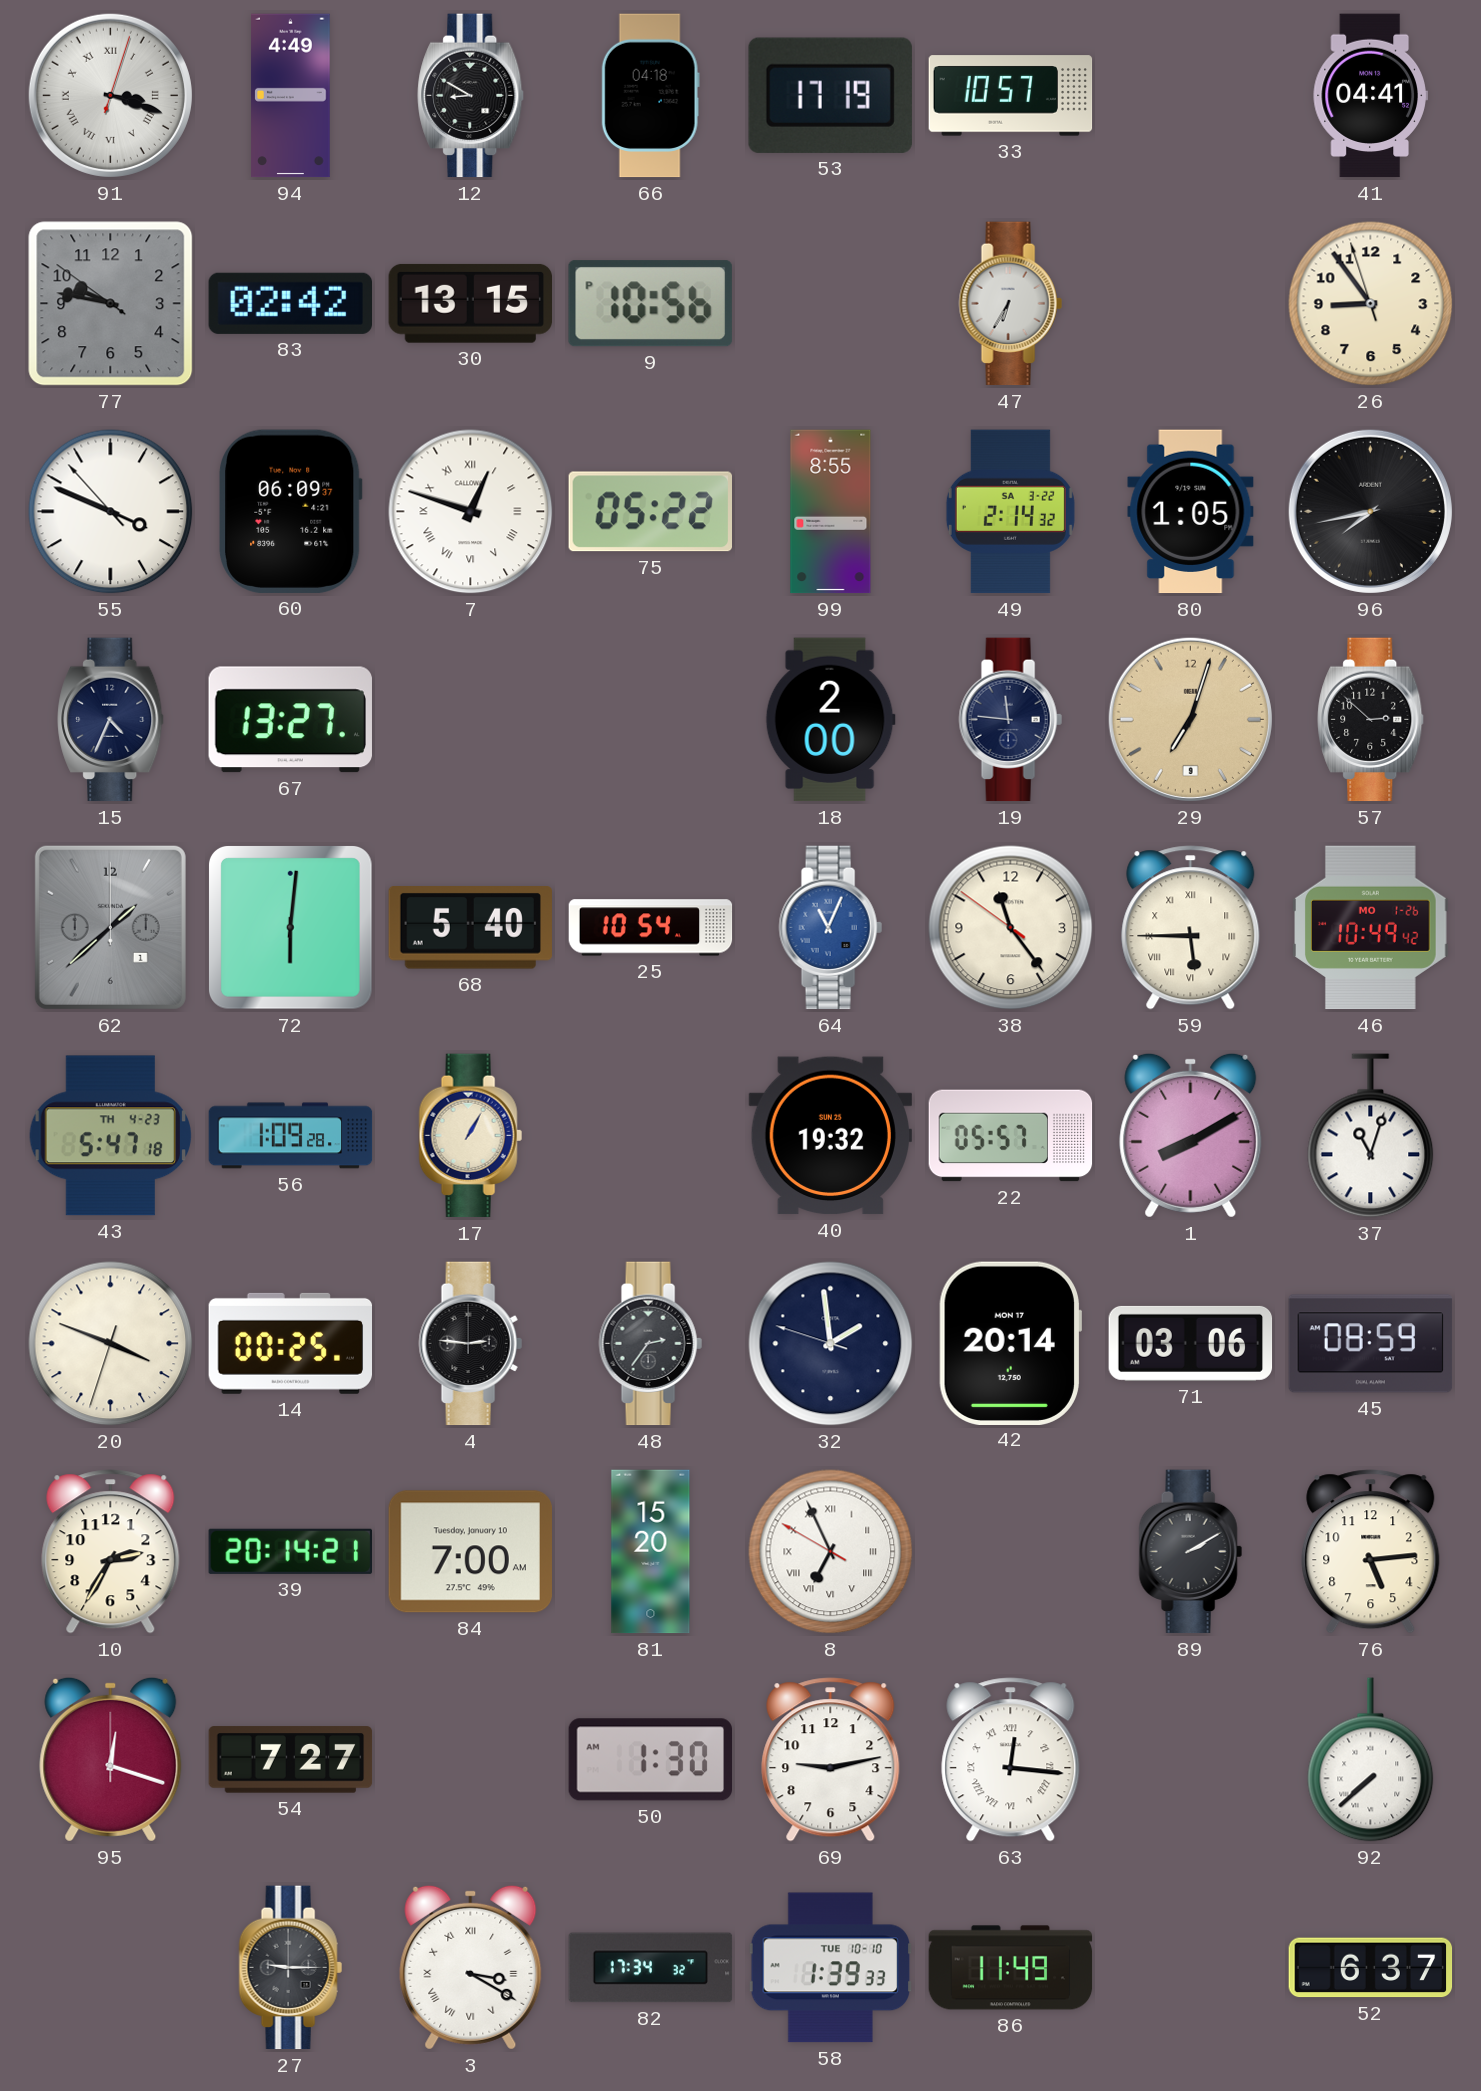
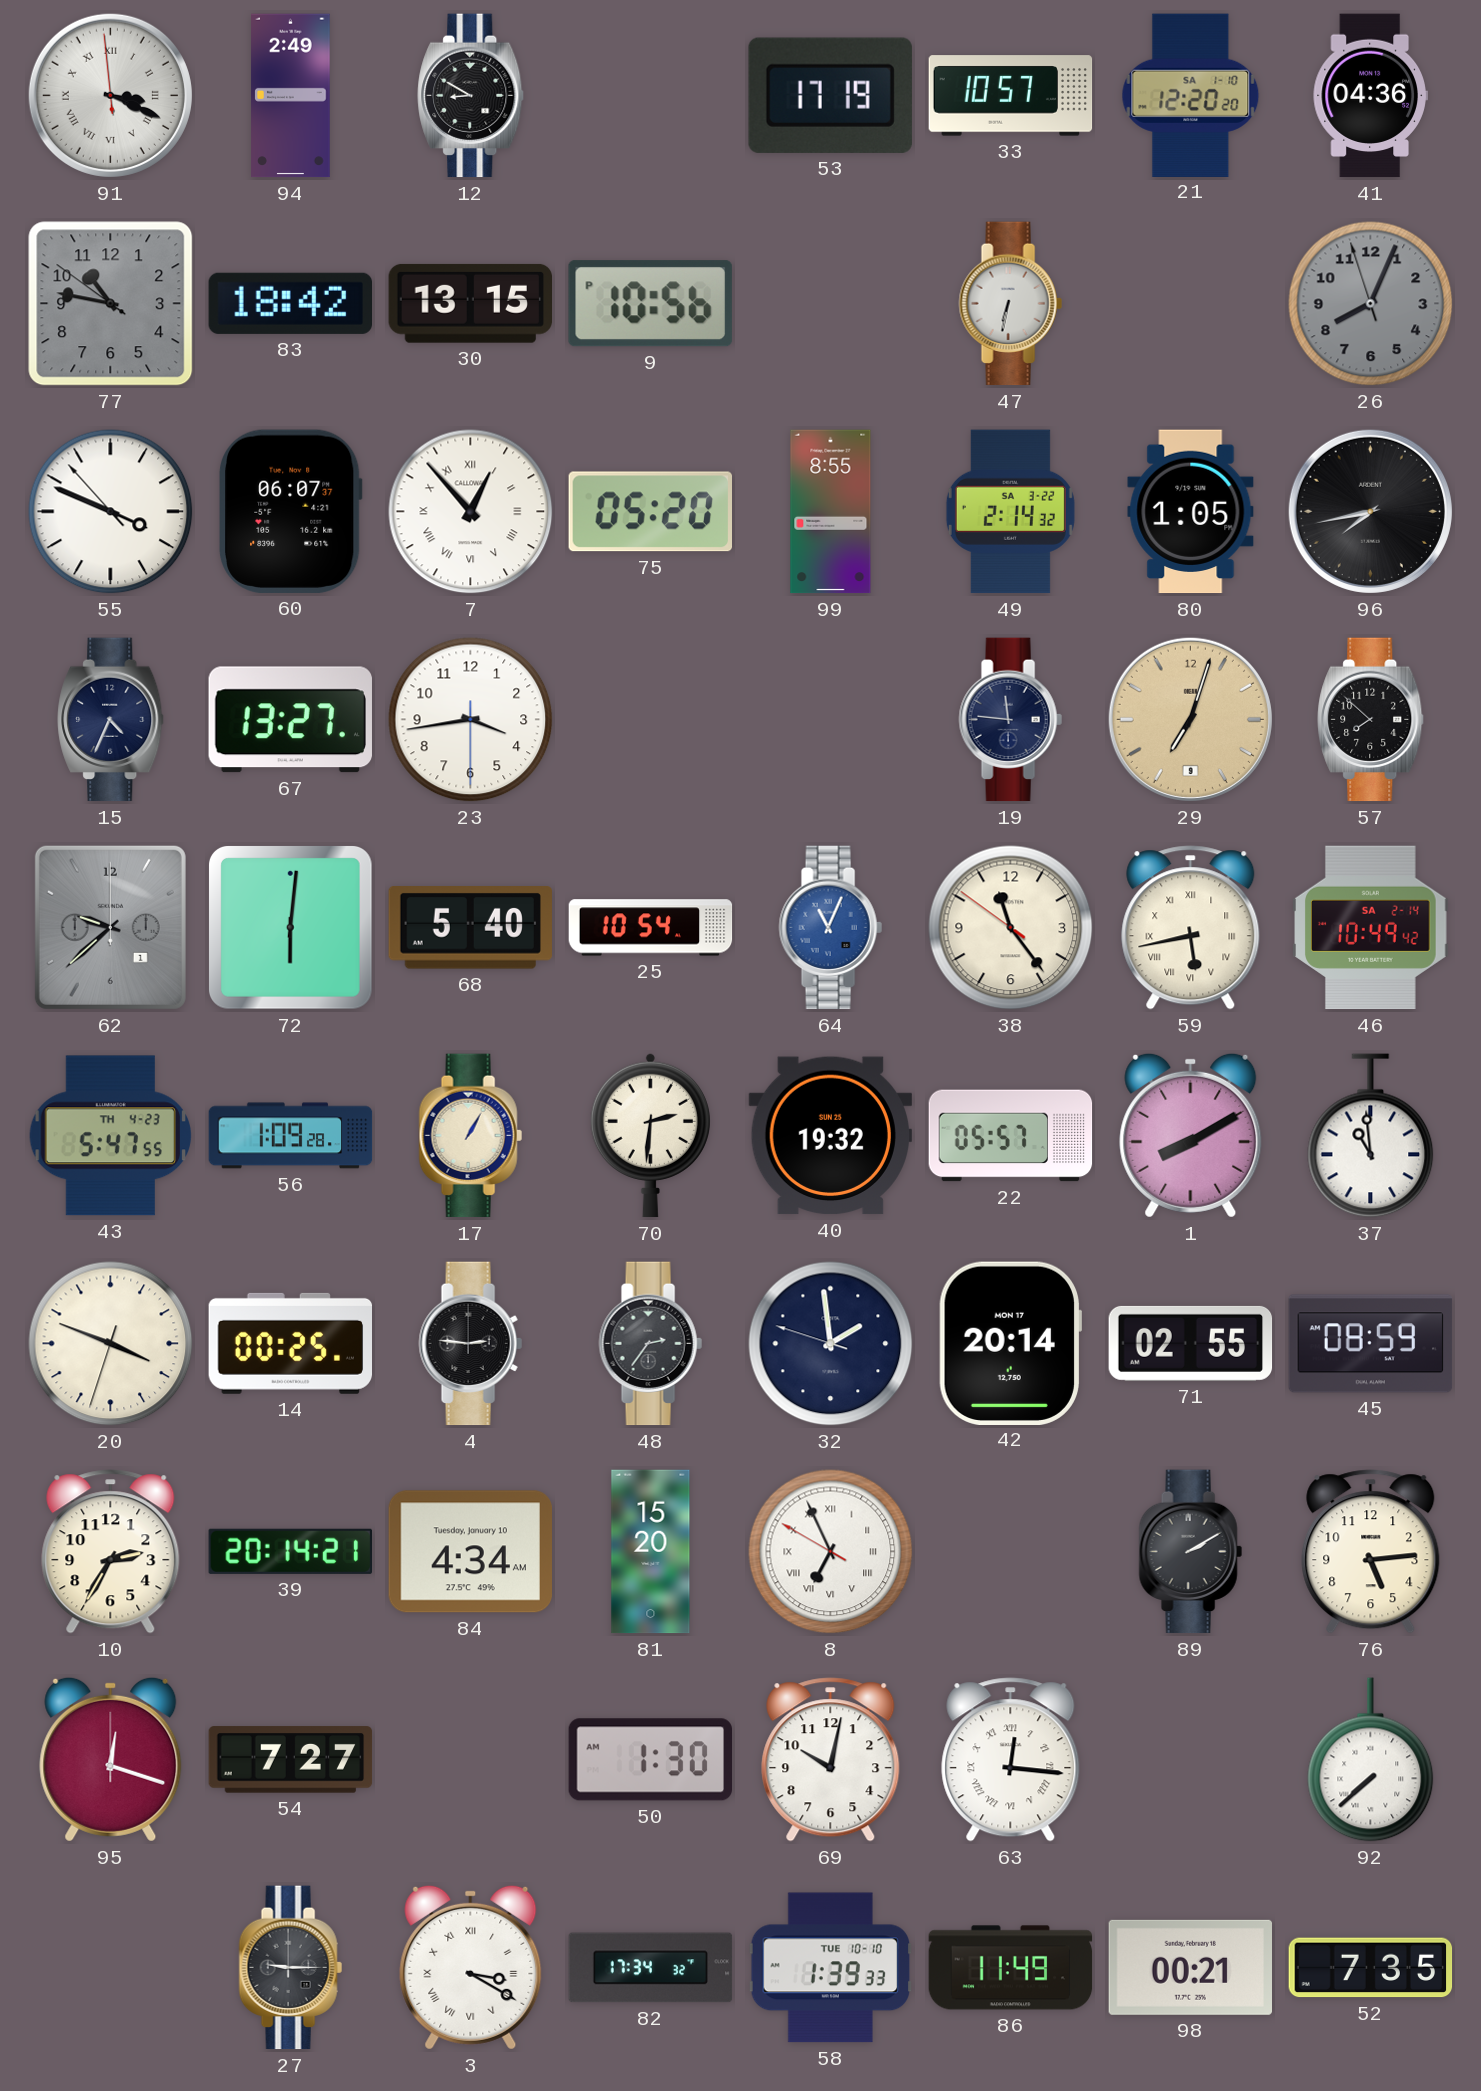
91: 3:18:03 -> 3:18:59 (110, 95)
94: 4:49 -> 2:49 (291, 96)
66: 04:18 -> none (650, 96)
21: none -> 12:20 (1191, 95)
41: 04:41 -> 04:36 (1370, 96)
77: 9:46 -> 10:46 (111, 304)
83: 02:42 -> 18:42 (290, 303)
47: 6:35 -> 6:32 (1010, 304)
26: 8:53 -> 8:03 (1371, 304)
26 dial: cream -> grey (1371, 304)
60: 06:09 -> 06:07 (291, 511)
7: 12:48 -> 12:53 (471, 512)
75: 05:22 -> 05:20 (650, 512)
23: none -> 3:43 (471, 720)
18: 2:00 -> none (830, 720)
57: 2:52 -> 7:52 (1371, 720)
62: 1:38 -> 9:38 (110, 927)
59: 5:45 -> 5:43 (1191, 928)
46 date: MO 1-26 -> SA 2-14 (1371, 928)
43: 5:47:18 -> 5:47:55 (110, 1136)
70: none -> 2:31 (650, 1135)
37: 11:03 -> 10:59 (1371, 1136)
71: 03:06 -> 02:55 (1191, 1343)
84: 7:00 -> 4:34 (470, 1552)
69: 9:13 -> 10:02 (831, 1760)
98: none -> 00:21 (1190, 1967)
52: 6:37 -> 7:35 (1371, 1968)
